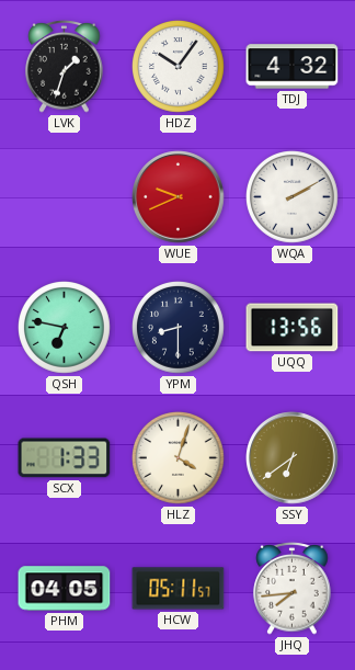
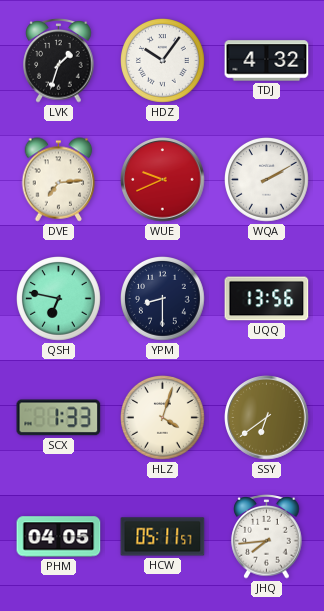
DVE: none -> 7:14 (59, 180)
